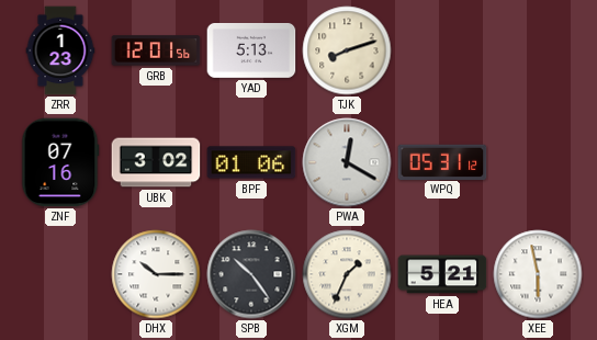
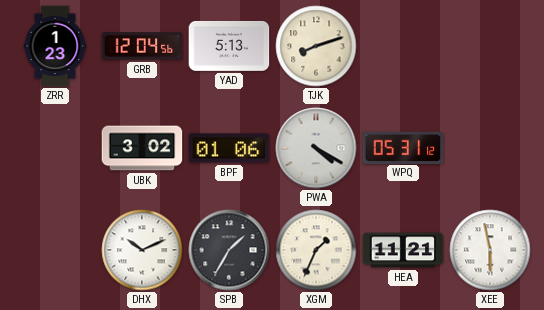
GRB: 12:01 -> 12:04 (142, 46)
ZNF: 07:16 -> none (60, 162)
PWA: 12:20 -> 4:20 (316, 148)
DHX: 10:15 -> 10:11 (142, 250)
SPB: 10:24 -> 1:35 (229, 250)
HEA: 5:21 -> 11:21 (403, 250)
